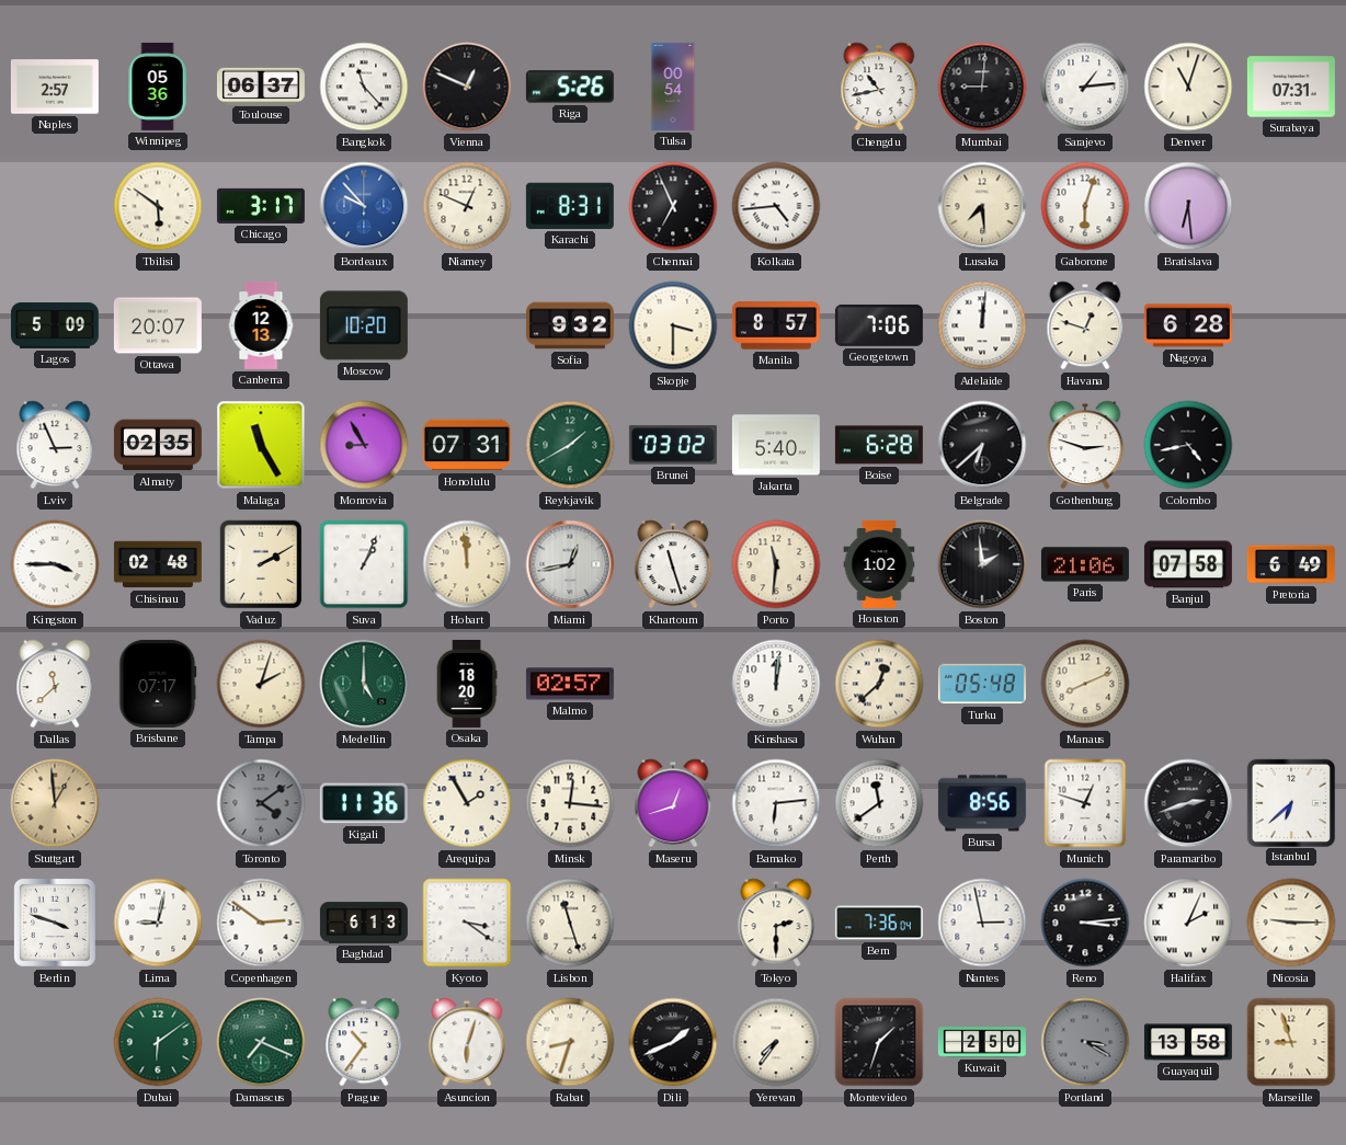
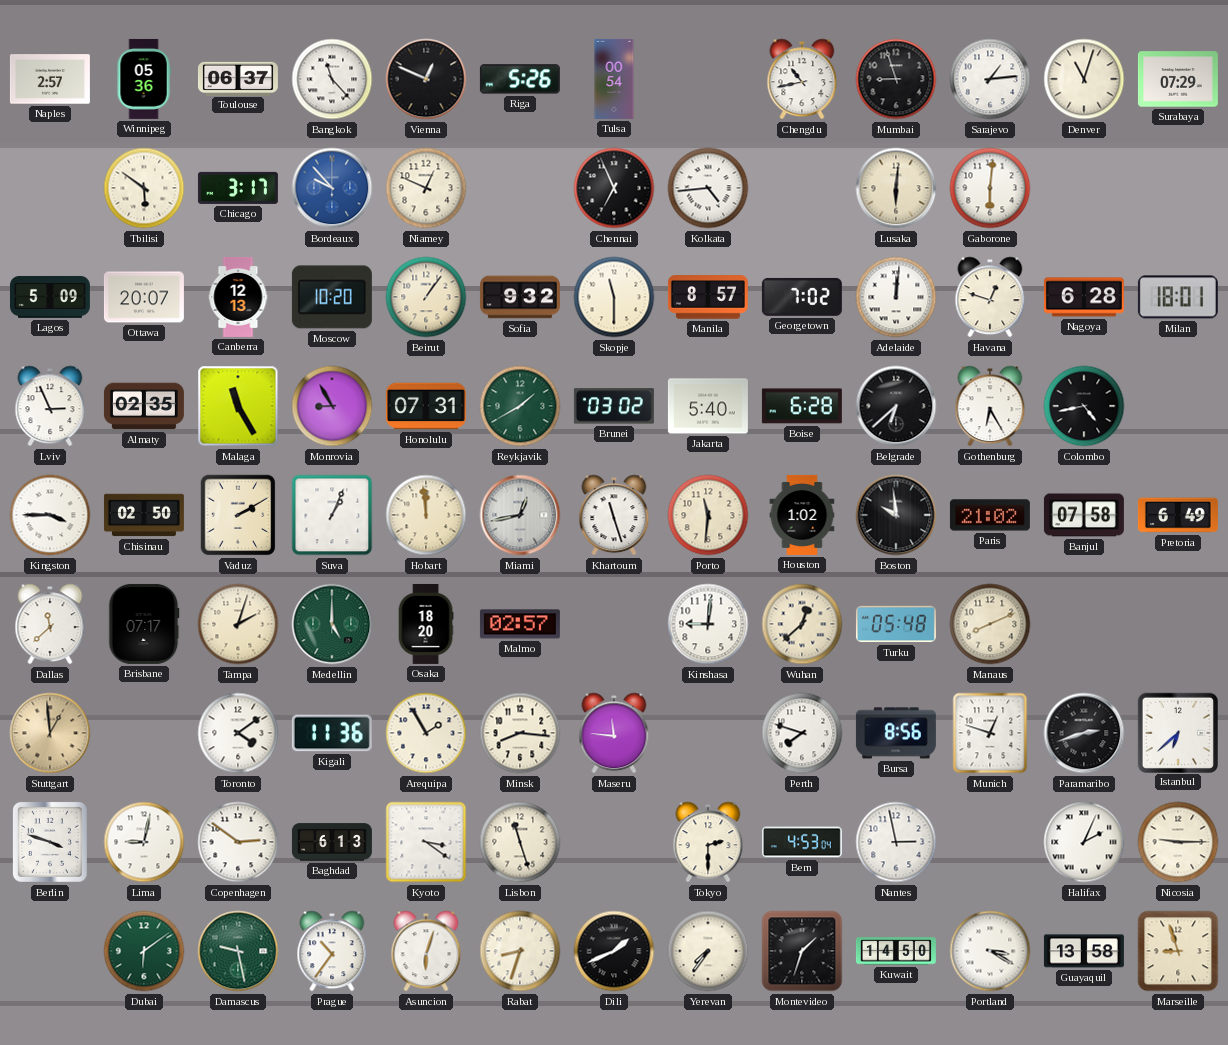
Mumbai: 9:01 -> 8:57 (896, 79)
Surabaya: 07:31 -> 07:29 (1178, 79)
Karachi: 8:31 -> none (570, 206)
Lusaka: 7:29 -> 6:01 (896, 188)
Gaborone: 6:03 -> 6:01 (990, 188)
Bratislava: 6:29 -> none (1188, 206)
Beirut: none -> 1:06 (426, 297)
Skopje: 3:30 -> 11:30 (614, 297)
Georgetown: 7:06 -> 7:02 (802, 297)
Milan: none -> 18:01 (1178, 297)
Gothenburg: 2:48 -> 6:25 (990, 406)
Chisinau: 02:48 -> 02:50 (144, 515)
Boston: 1:59 -> 9:59 (896, 515)
Paris: 21:06 -> 21:02 (990, 515)
Kinshasa: 12:01 -> 9:01 (708, 624)
Toronto dial: grey -> white (238, 733)
Minsk: 12:16 -> 8:16 (520, 733)
Maseru: 12:42 -> 11:46 (614, 733)
Bamako: 6:14 -> none (776, 803)
Perth: 11:39 -> 7:48 (802, 733)
Bern: 7:36 -> 4:53 (802, 842)
Reno: 3:14 -> none (1085, 923)
Damascus: 7:19 -> 9:28 (238, 951)
Kuwait: 2:50 -> 14:50 (896, 951)
Portland dial: grey -> white (990, 951)
